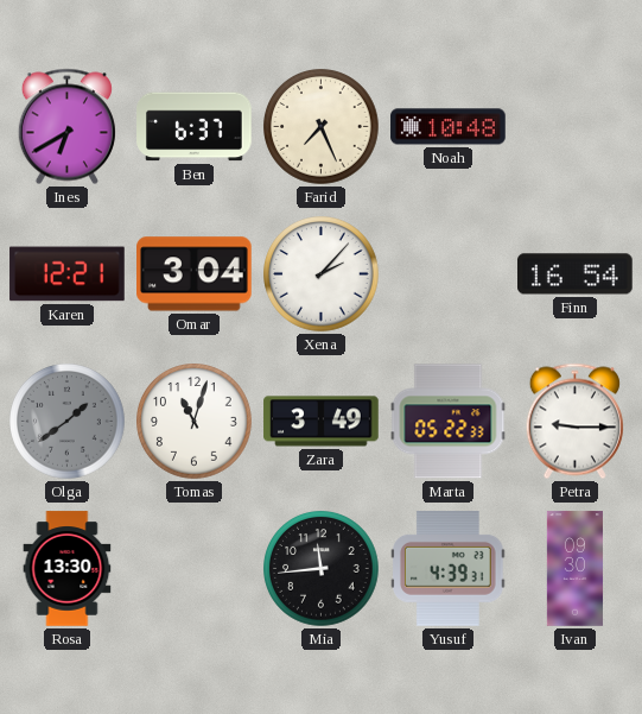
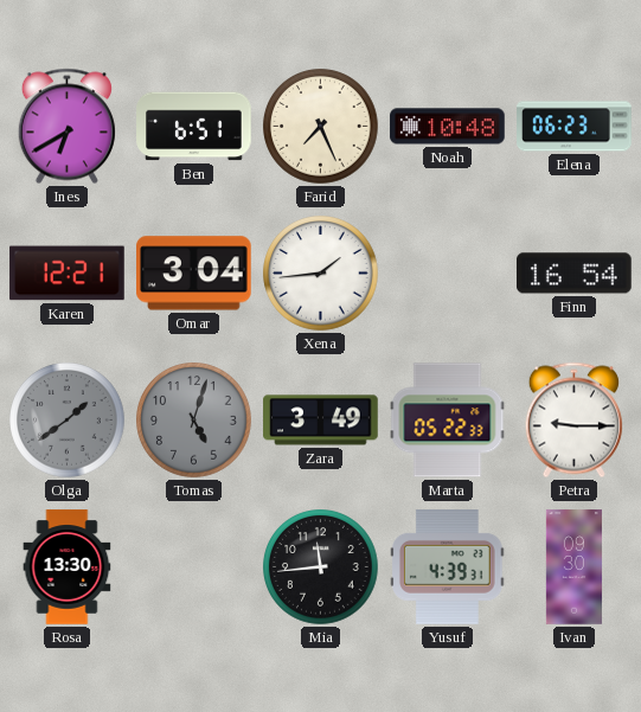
Ben: 6:37 -> 6:51 (194, 127)
Elena: none -> 06:23 (575, 127)
Xena: 2:07 -> 1:44 (321, 274)
Tomas: 11:03 -> 5:03 (194, 421)
Tomas dial: white -> grey (194, 421)
